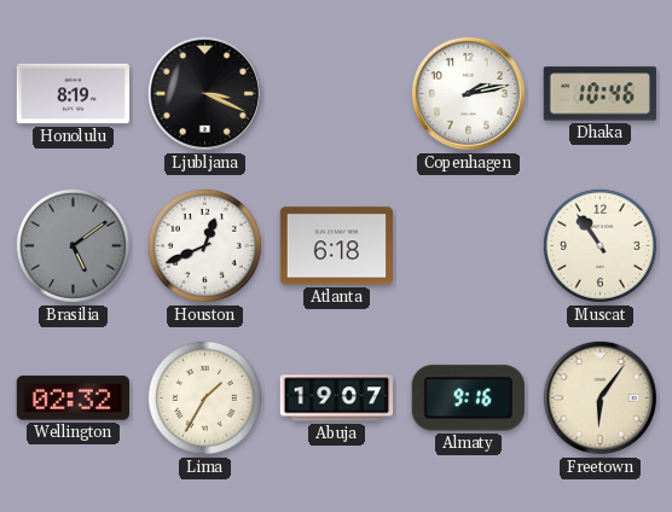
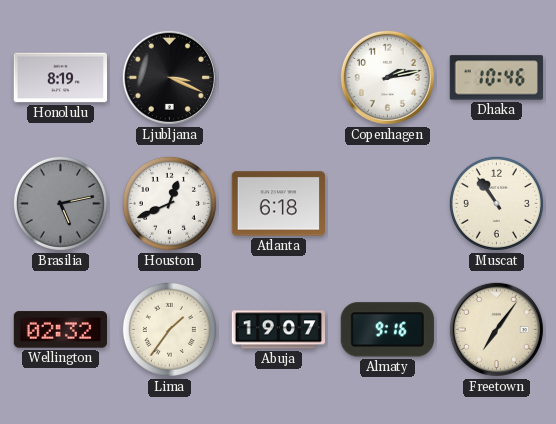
Brasilia: 5:09 -> 5:13 (60, 203)
Lima: 1:35 -> 1:36 (169, 329)
Freetown: 6:06 -> 7:06 (496, 329)
